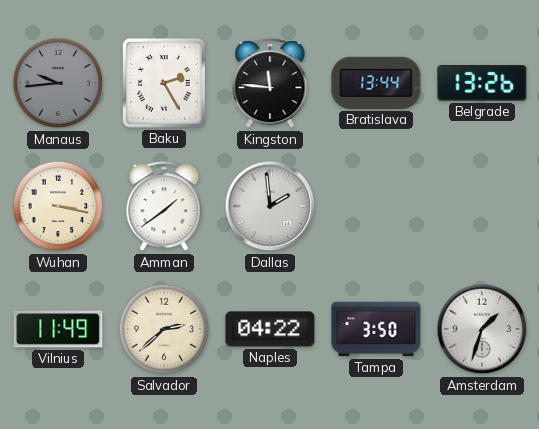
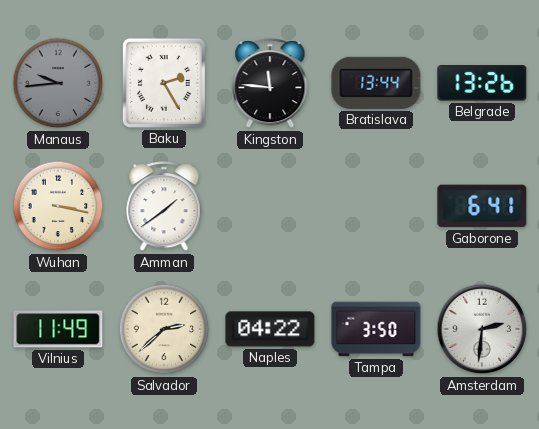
Dallas: 1:59 -> none (270, 206)
Gaborone: none -> 6:41 (482, 206)
Amsterdam: 1:33 -> 2:31 (482, 329)
